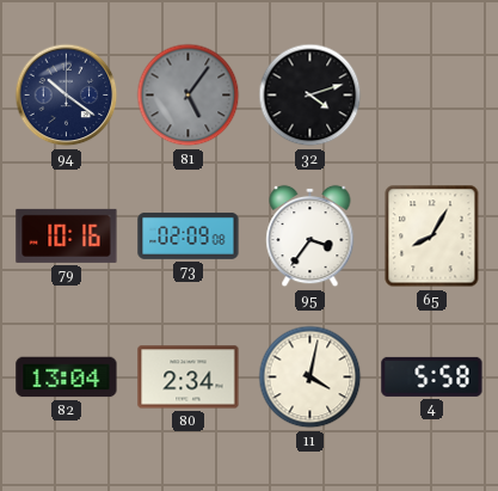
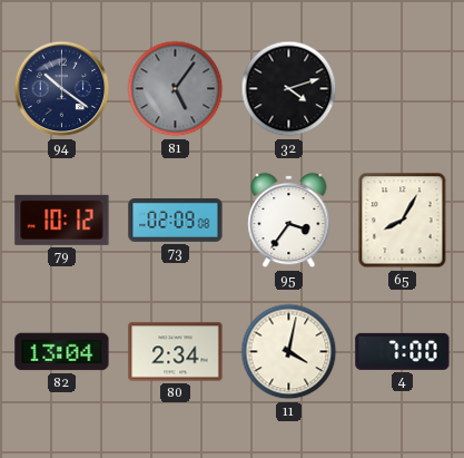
79: 10:16 -> 10:12 (62, 220)
4: 5:58 -> 7:00 (403, 351)
